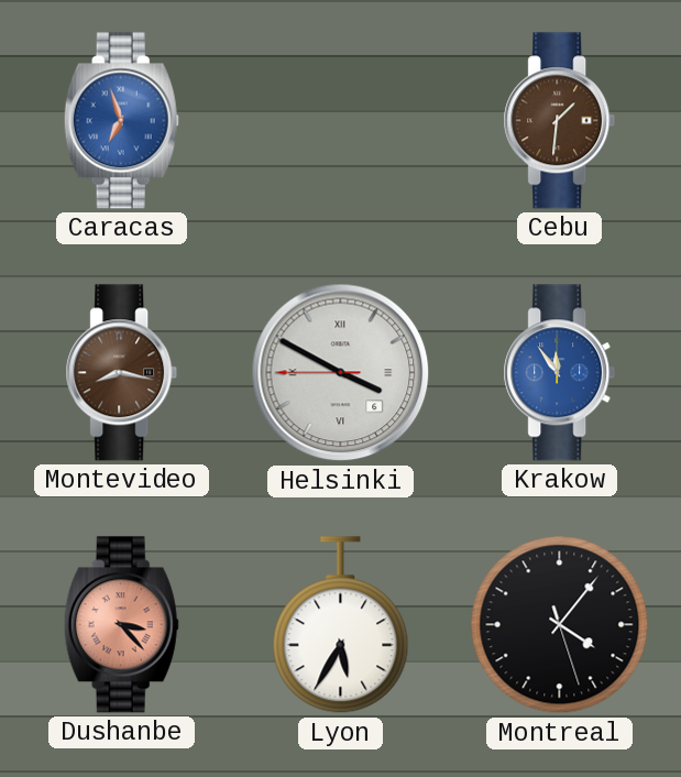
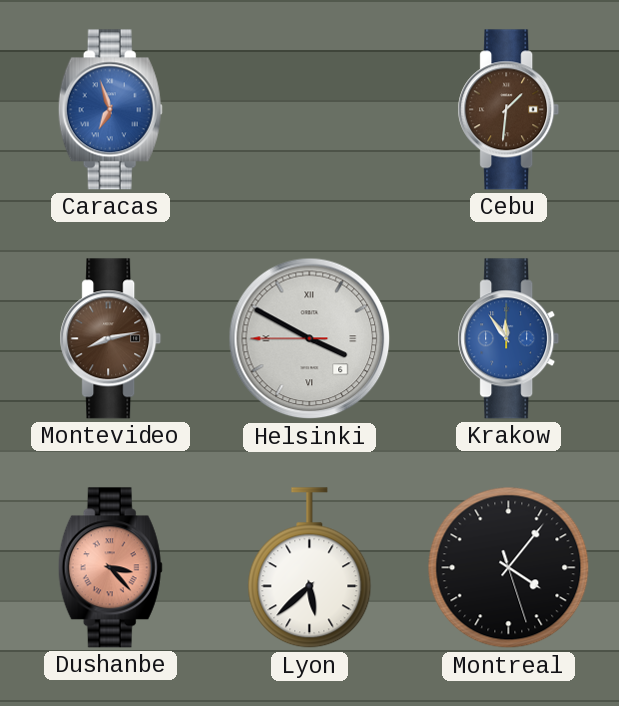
Montevideo: 8:17 -> 8:13 (111, 339)
Lyon: 5:35 -> 5:38 (310, 568)
